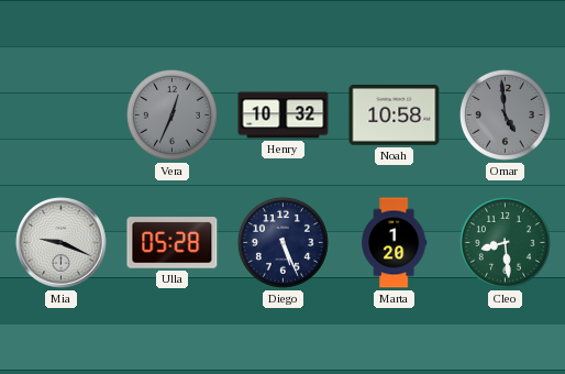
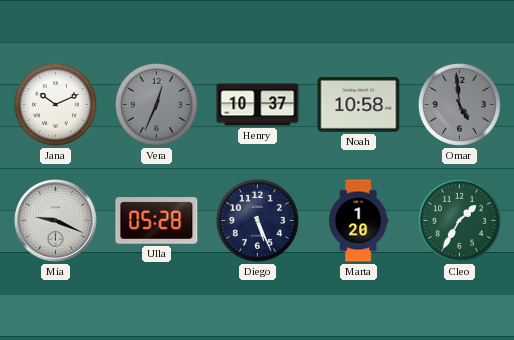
Jana: none -> 10:11 (55, 104)
Henry: 10:32 -> 10:37 (258, 105)
Cleo: 8:29 -> 1:35 (459, 220)
